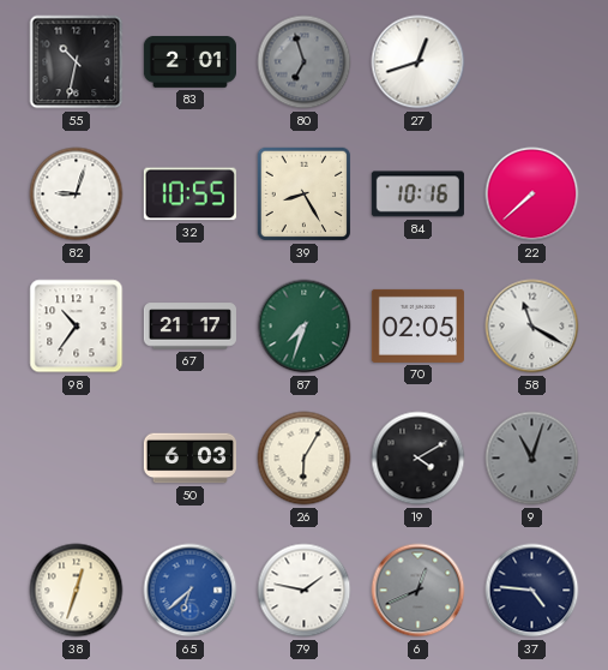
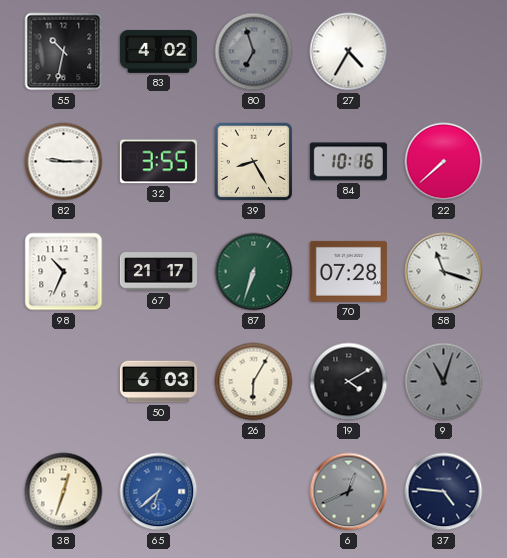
83: 2:01 -> 4:02 (158, 51)
27: 12:42 -> 4:35 (349, 52)
82: 9:03 -> 9:15 (64, 162)
32: 10:55 -> 3:55 (158, 162)
98: 10:36 -> 10:34 (64, 272)
87: 7:33 -> 6:33 (254, 272)
70: 02:05 -> 07:28 (348, 271)
58: 11:20 -> 11:18 (444, 272)
79: 1:47 -> none (305, 591)
